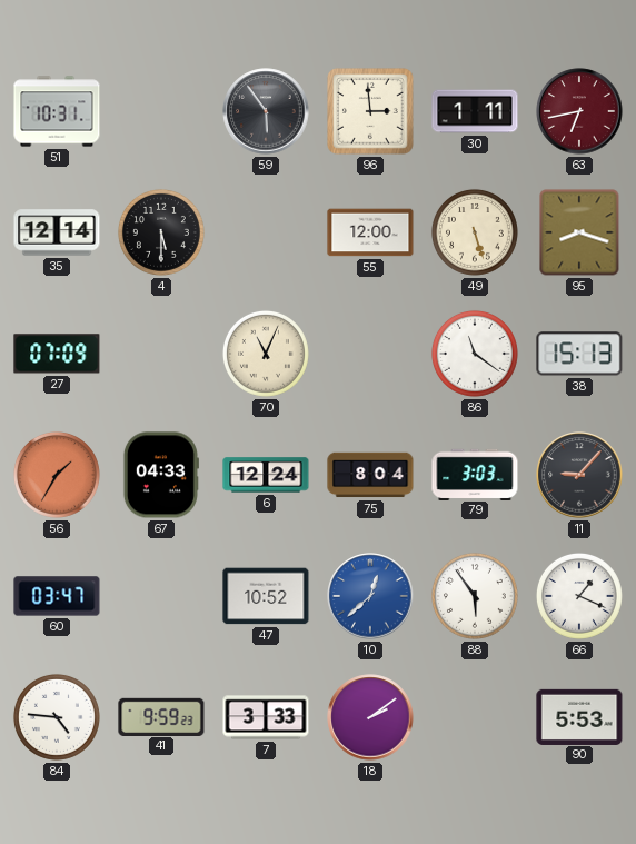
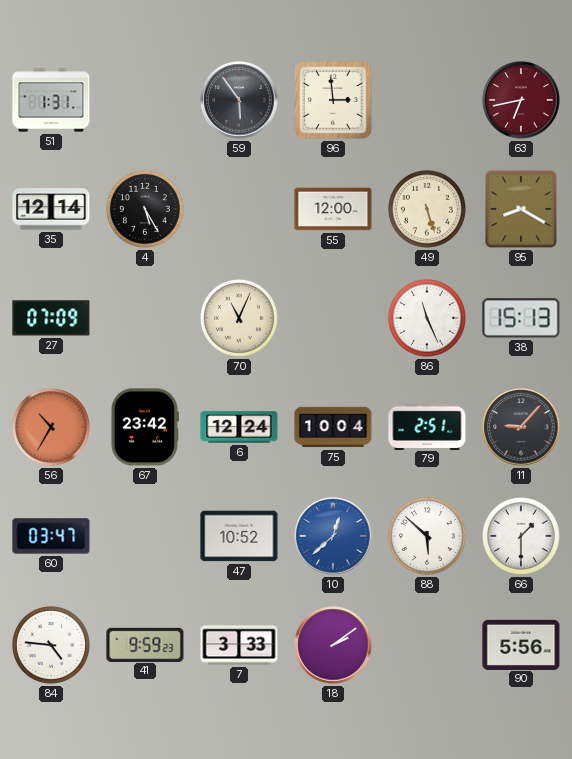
51: 10:31 -> 1:31 (51, 100)
30: 1:11 -> none (475, 111)
4: 5:30 -> 5:25 (145, 209)
95: 8:18 -> 8:20 (521, 209)
86: 11:21 -> 11:26 (427, 318)
56: 1:35 -> 10:35 (51, 427)
67: 04:33 -> 23:42 (144, 427)
75: 8:04 -> 10:04 (333, 427)
79: 3:03 -> 2:51 (427, 426)
88: 5:54 -> 5:52 (427, 536)
66: 1:19 -> 1:30 (521, 536)
90: 5:53 -> 5:56 (521, 644)
